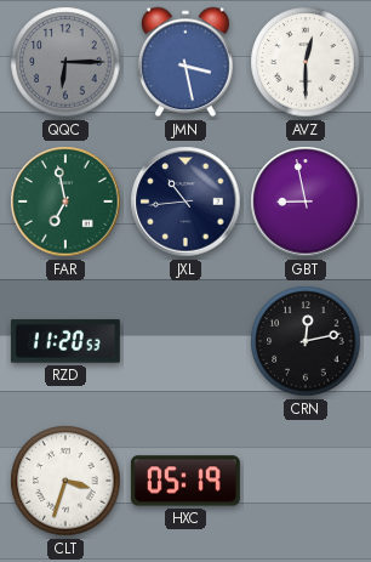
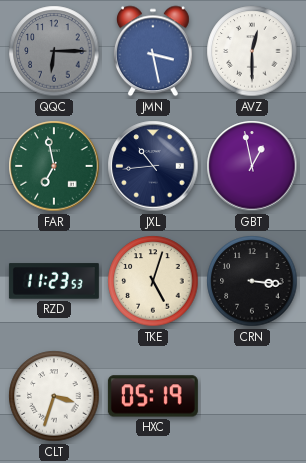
GBT: 8:58 -> 12:58 (252, 166)
RZD: 11:20 -> 11:23 (54, 281)
TKE: none -> 5:03 (153, 281)
CRN: 12:13 -> 3:16 (252, 281)
